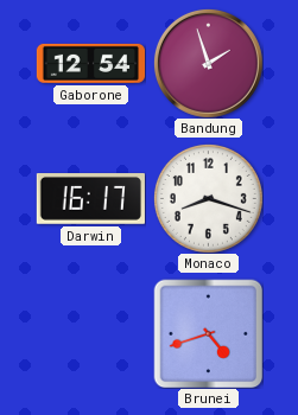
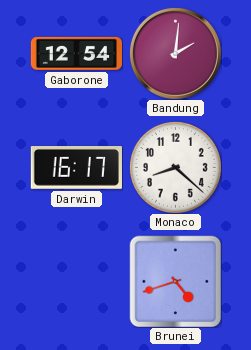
Bandung: 1:57 -> 2:01 (175, 53)
Monaco: 8:18 -> 8:22 (175, 167)
